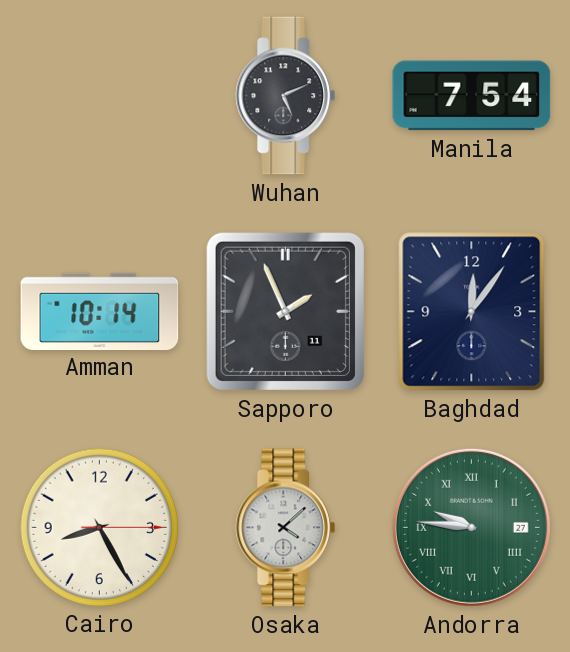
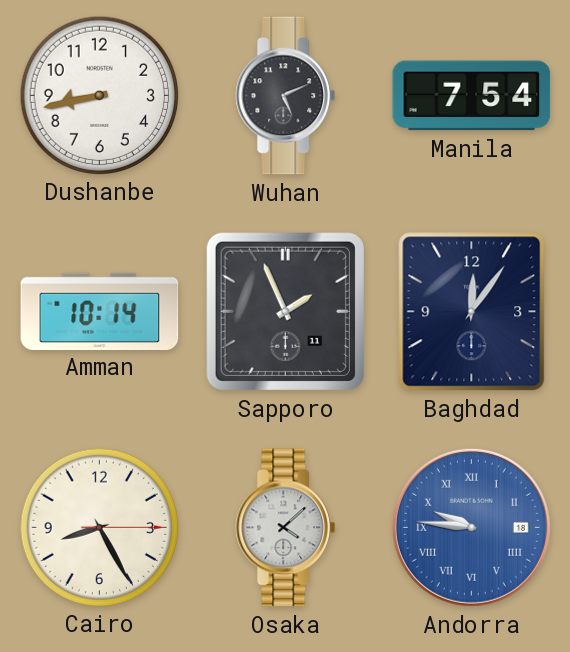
Dushanbe: none -> 8:43 (99, 95)
Andorra date: 27 -> 18 (471, 527)
Andorra dial: green -> blue (471, 527)
